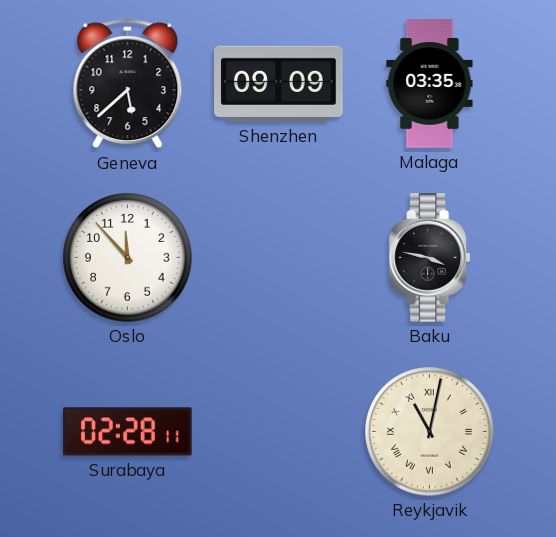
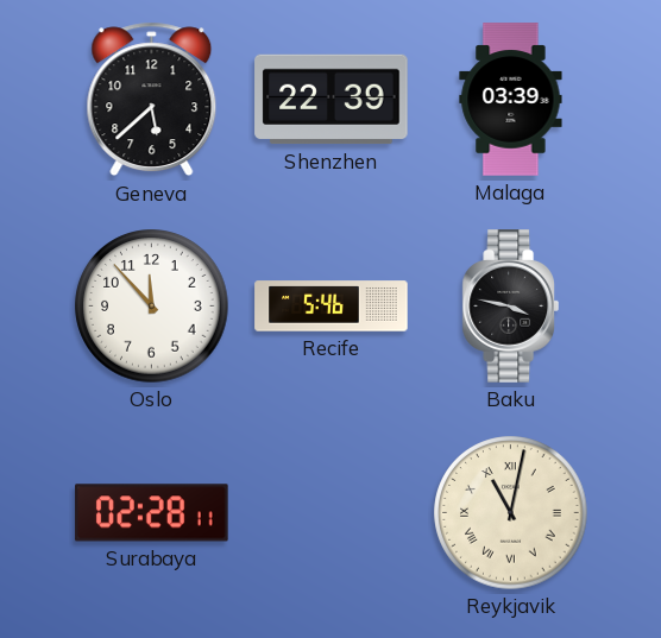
Shenzhen: 09:09 -> 22:39 (332, 100)
Malaga: 03:35 -> 03:39 (511, 100)
Recife: none -> 5:46 (332, 307)
